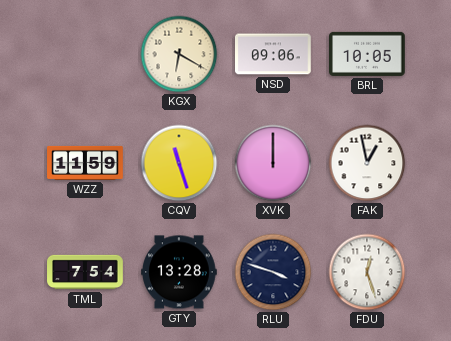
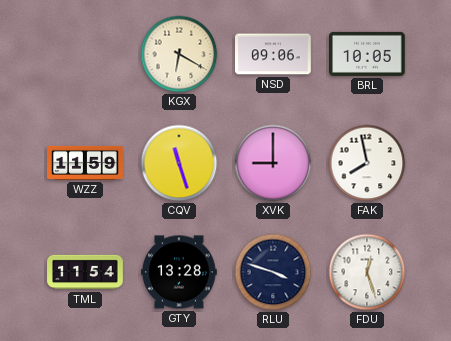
XVK: 12:00 -> 9:00 (273, 163)
FAK: 12:58 -> 7:58 (367, 163)
TML: 7:54 -> 11:54 (85, 272)
